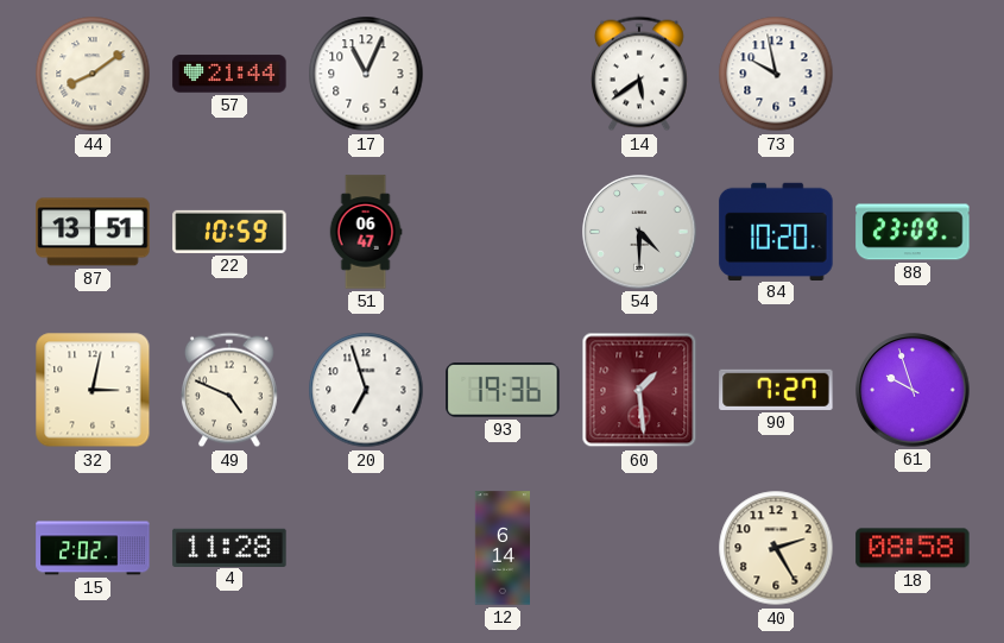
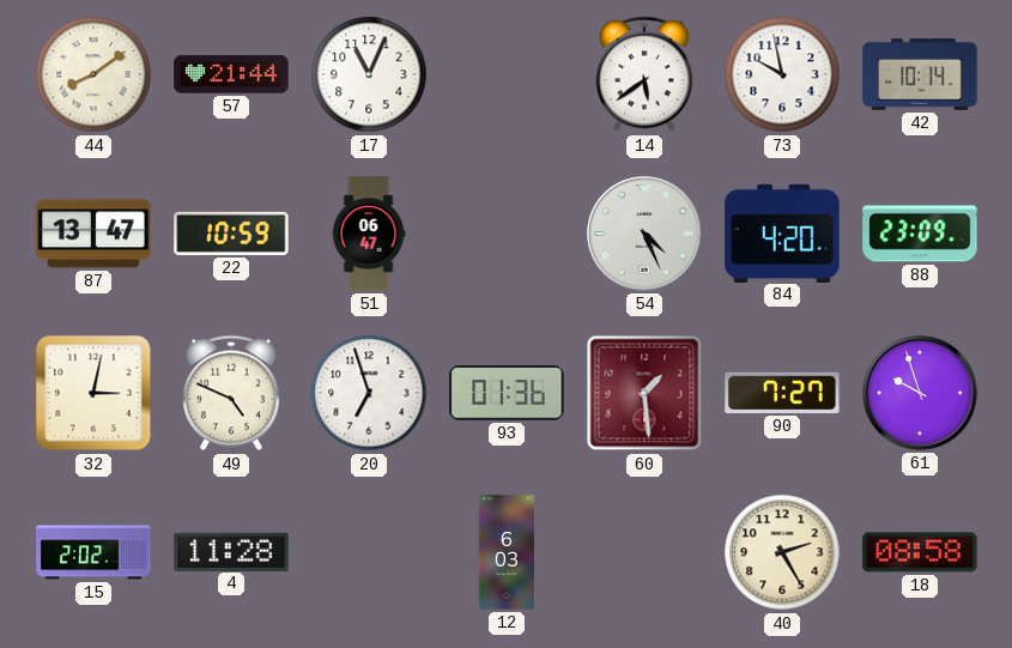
42: none -> 10:14 (920, 74)
87: 13:51 -> 13:47 (93, 234)
54: 4:30 -> 4:26 (644, 234)
84: 10:20 -> 4:20 (782, 232)
93: 19:36 -> 01:36 (507, 394)
12: 6:14 -> 6:03 (505, 552)
